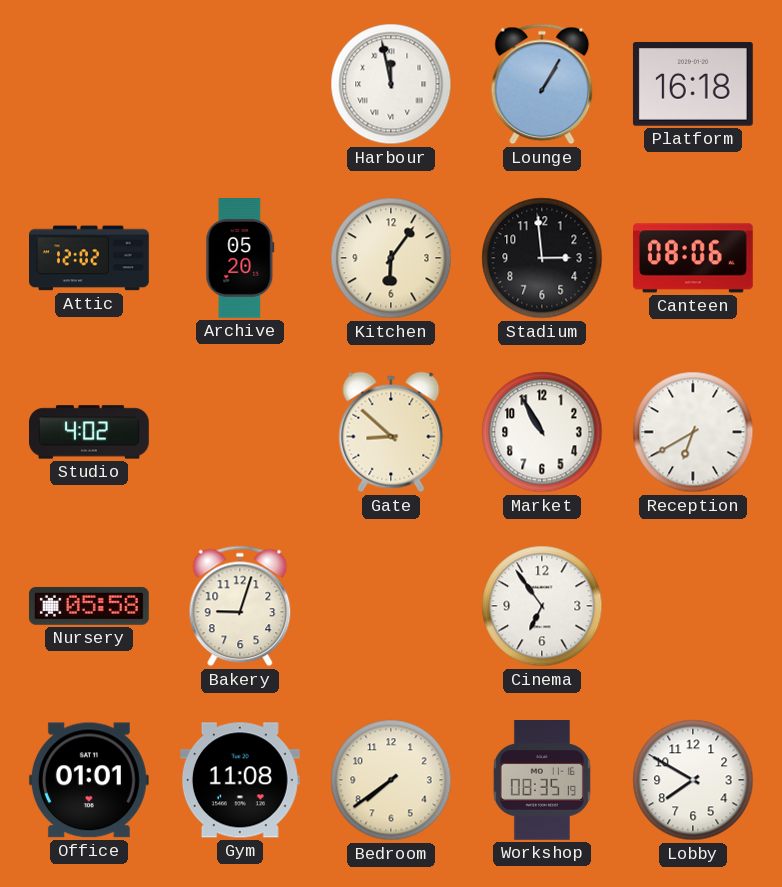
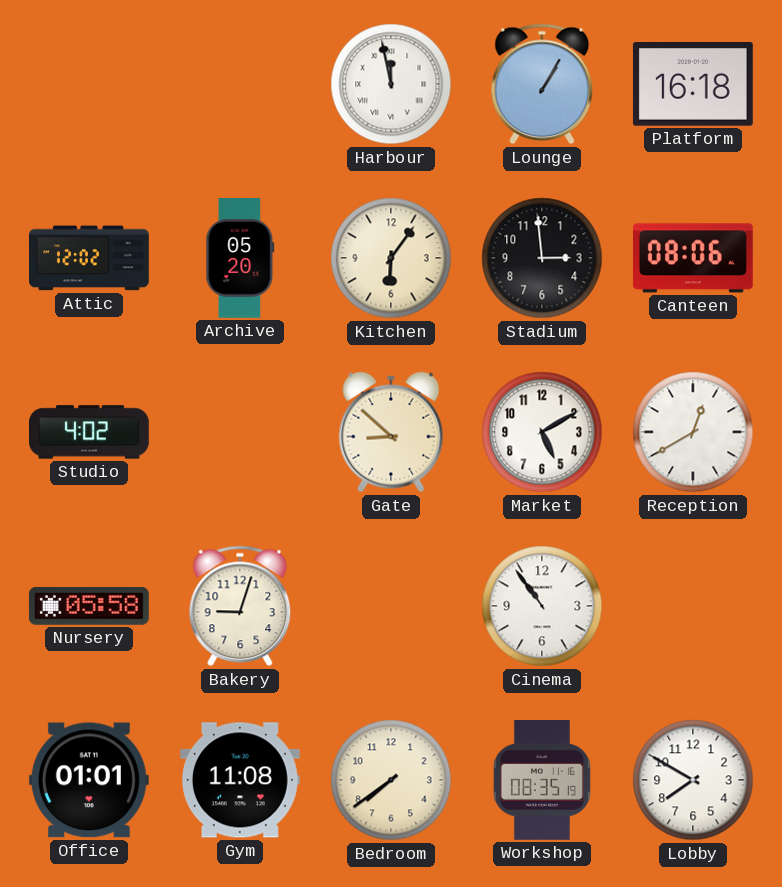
Market: 10:55 -> 5:10 (542, 432)
Reception: 6:40 -> 12:40 (693, 432)
Cinema: 6:54 -> 10:54 (542, 606)
